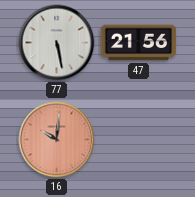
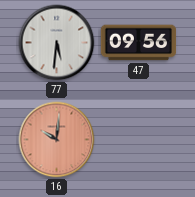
77: 5:28 -> 5:31 (57, 43)
47: 21:56 -> 09:56 (139, 43)
